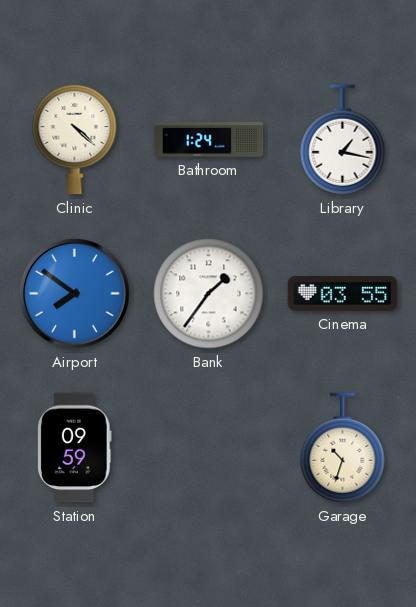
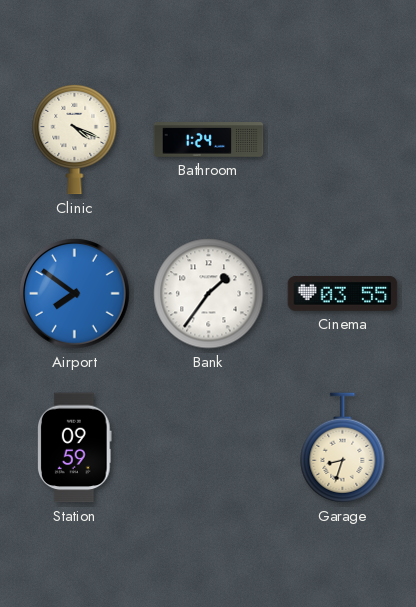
Clinic: 4:22 -> 4:19 (75, 139)
Library: 1:17 -> none (343, 140)
Garage: 10:33 -> 8:33 (343, 448)
